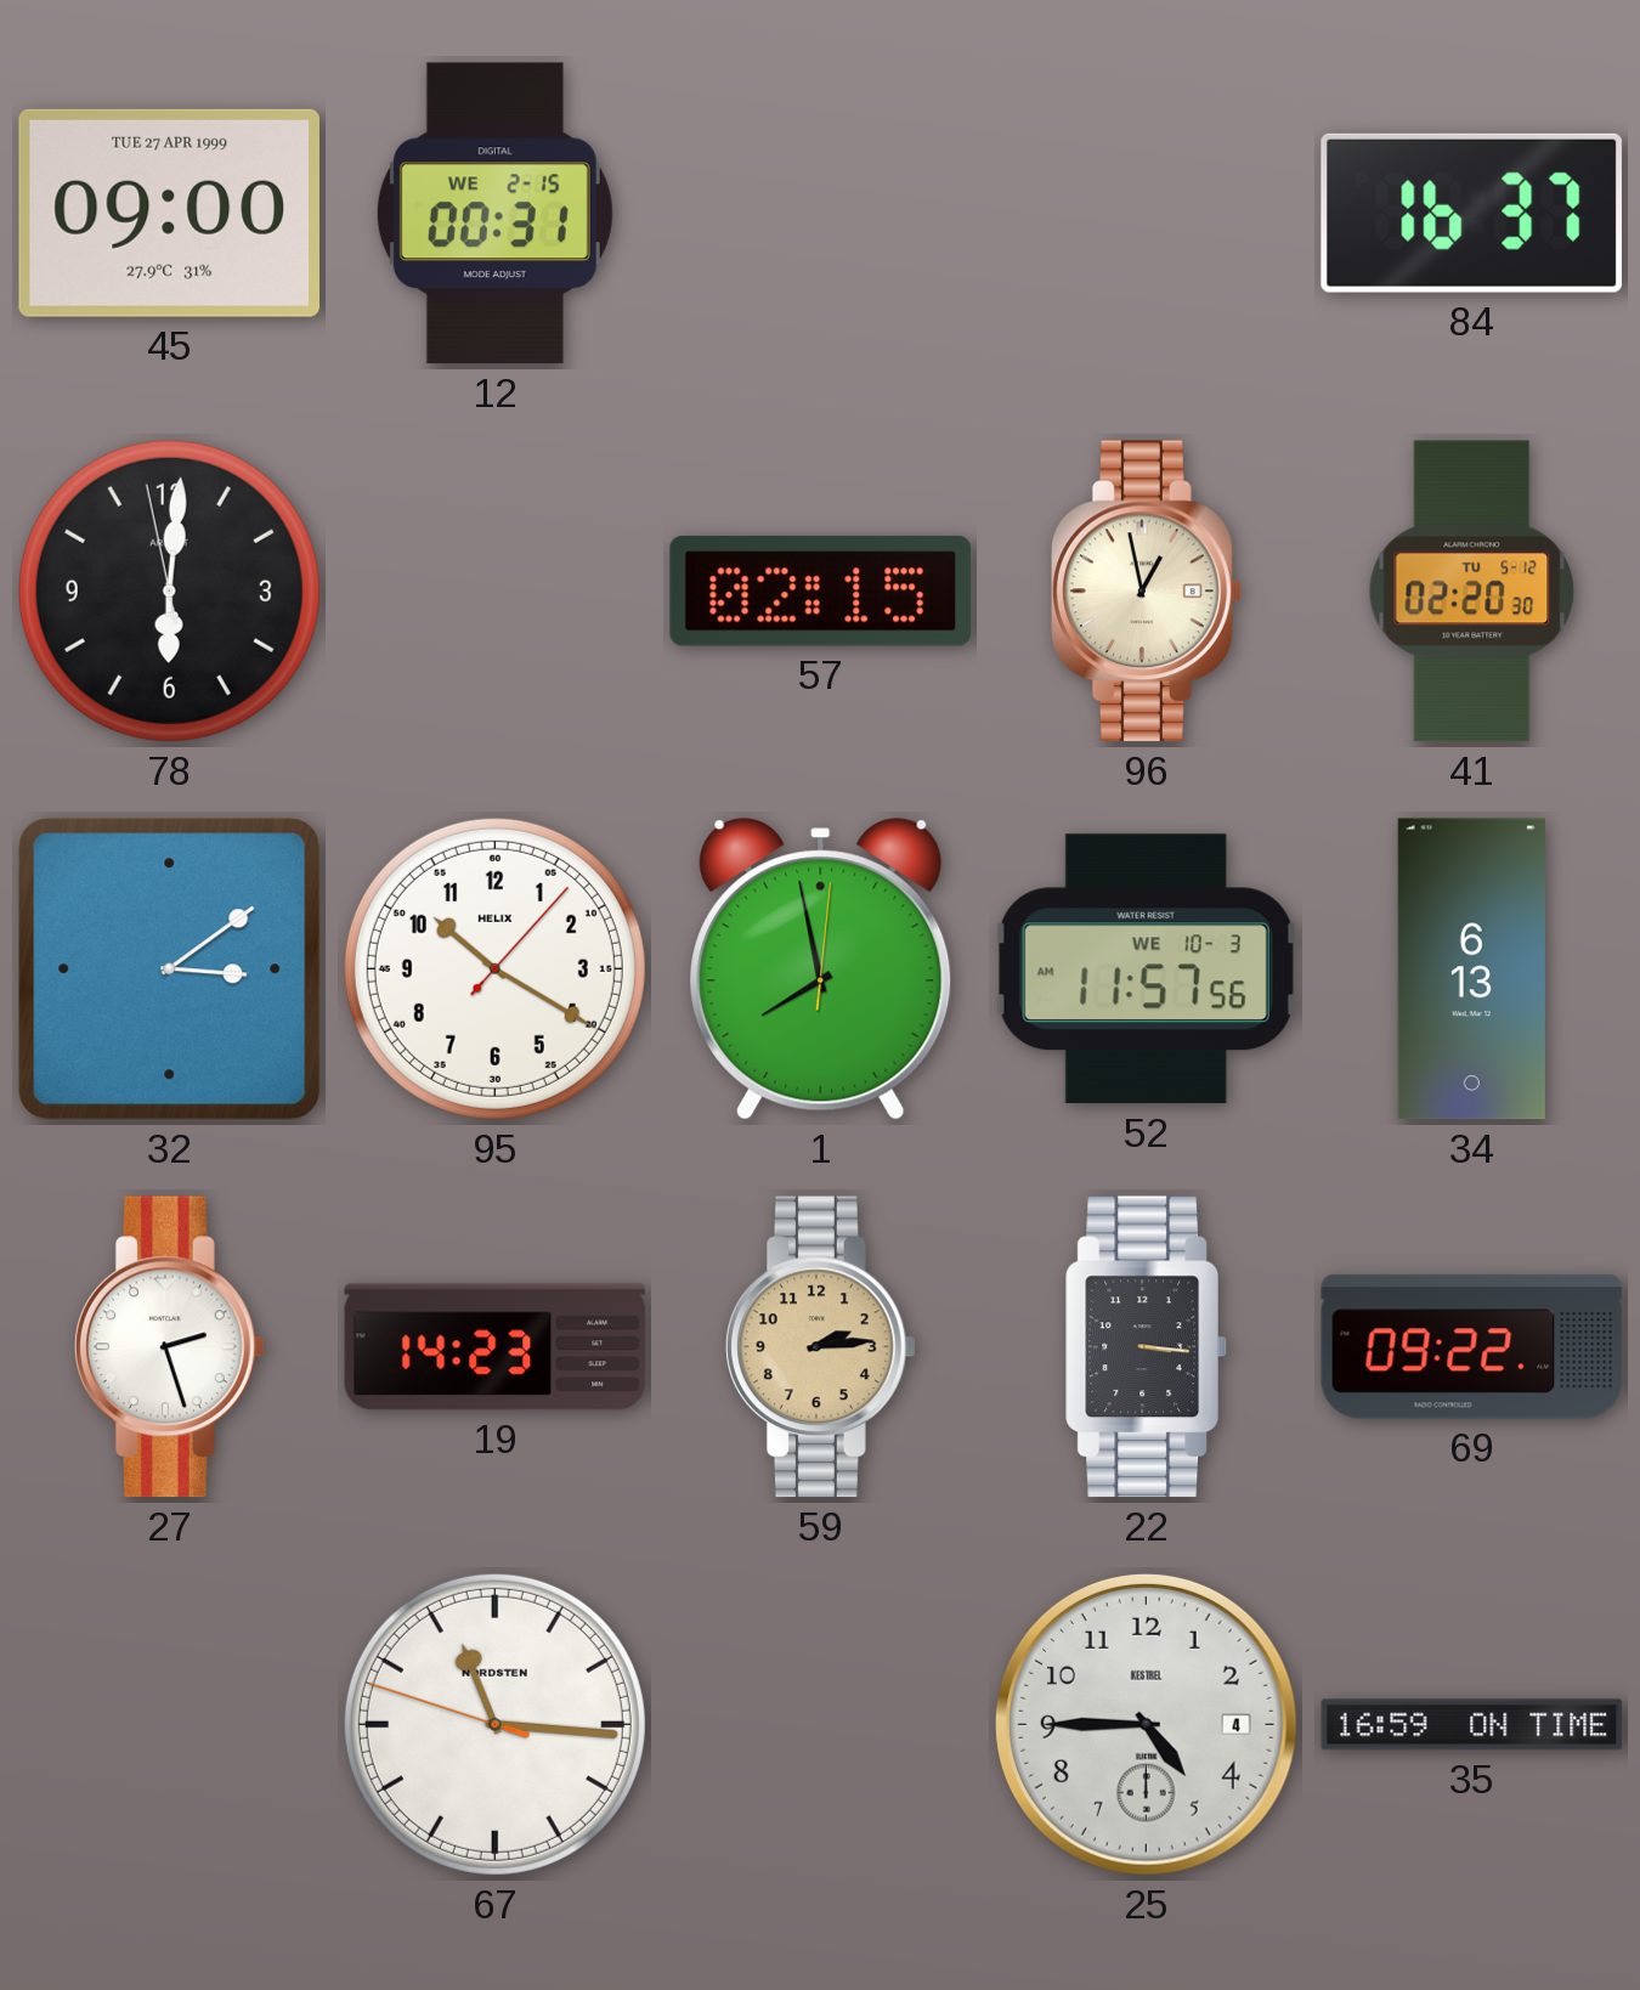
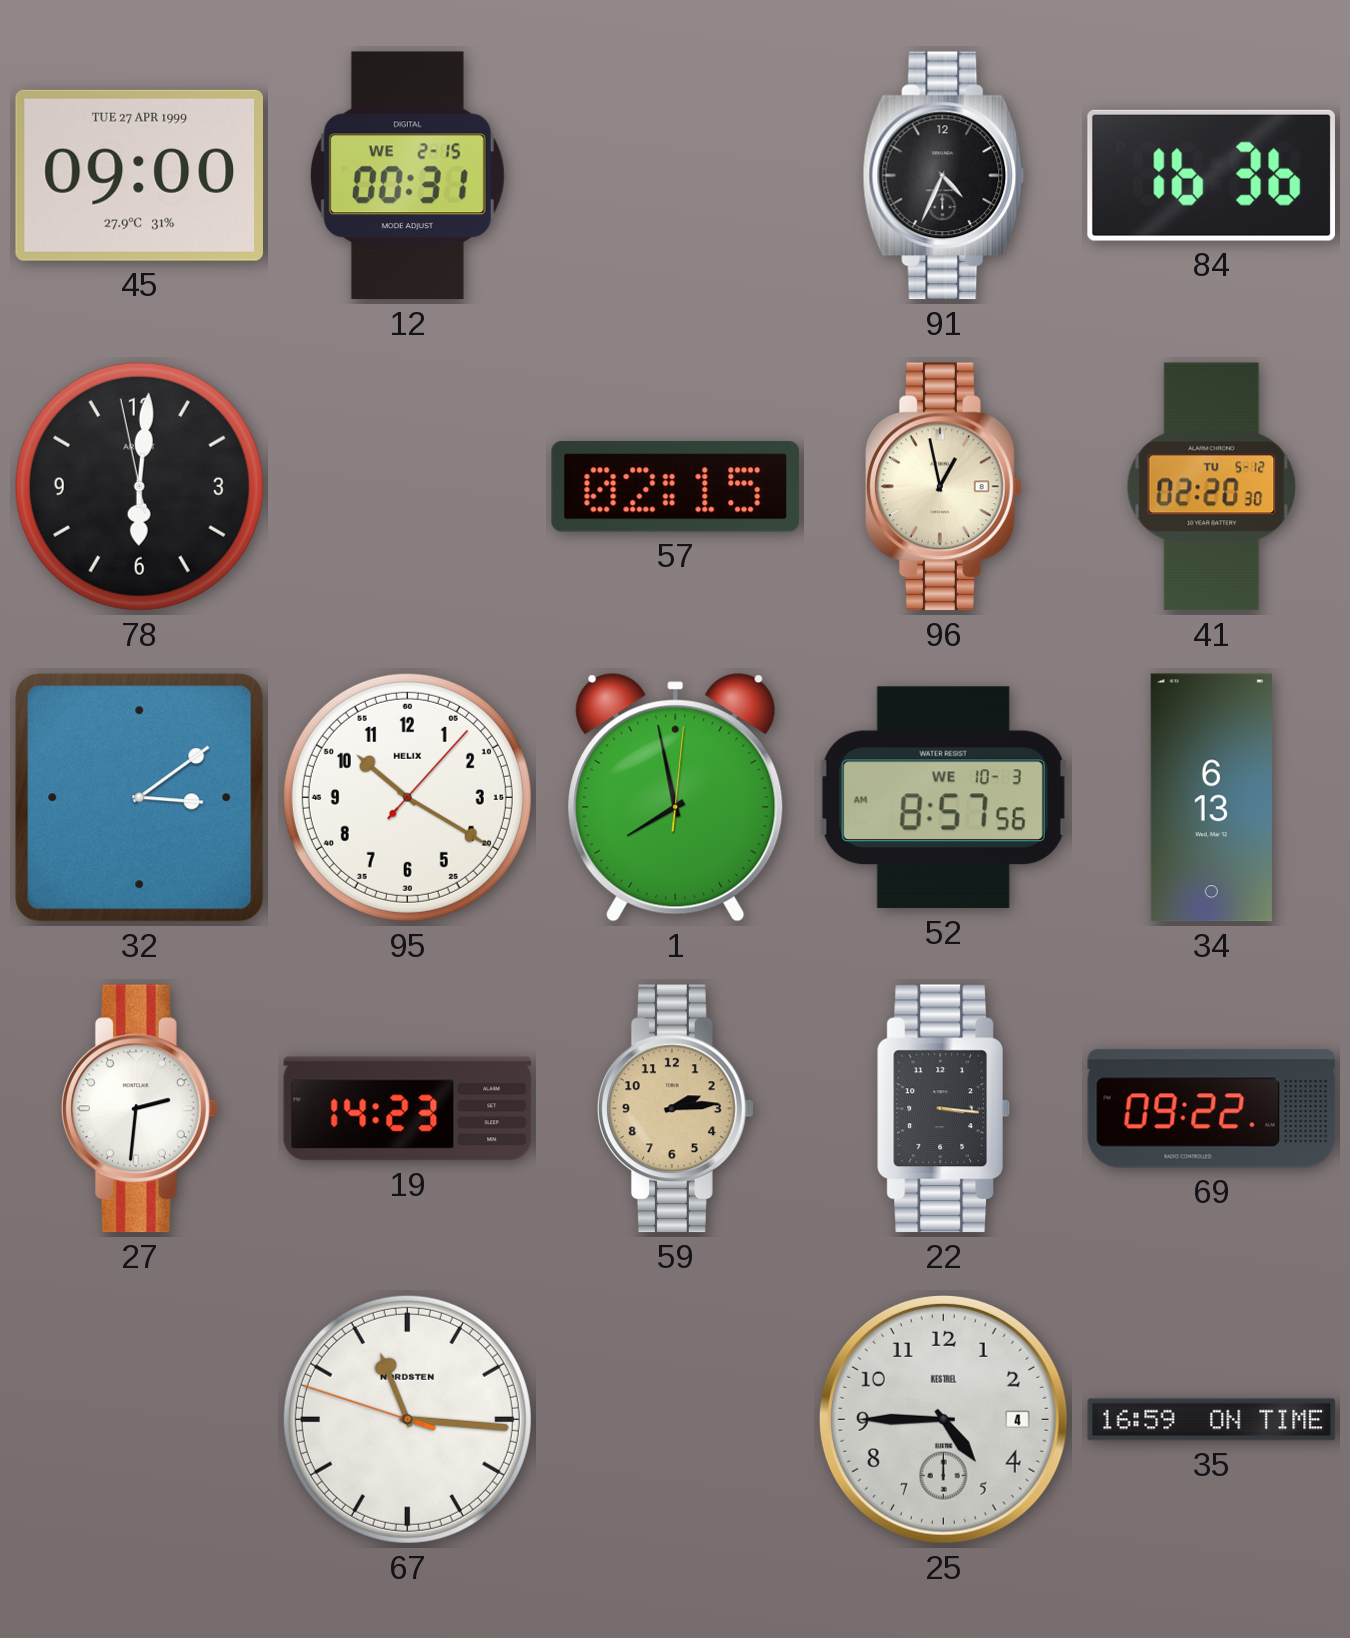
91: none -> 4:34 (944, 176)
84: 16:37 -> 16:36 (1211, 175)
52: 11:57 -> 8:57 (943, 798)
27: 2:27 -> 2:31 (140, 1109)
